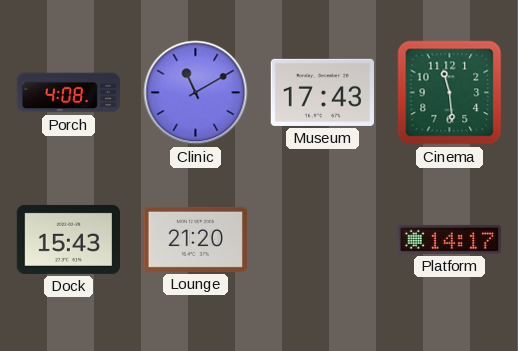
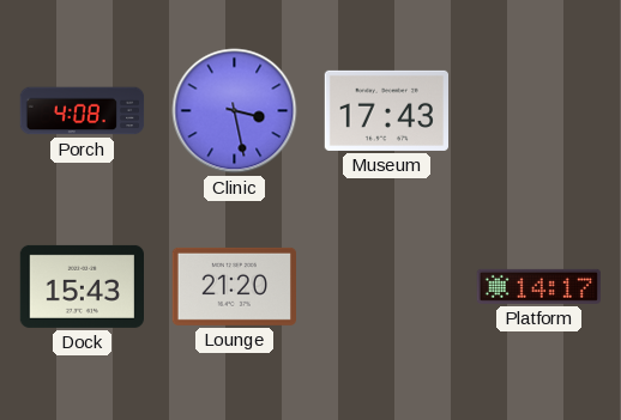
Clinic: 11:10 -> 3:28 (235, 111)
Cinema: 11:29 -> none (450, 93)
